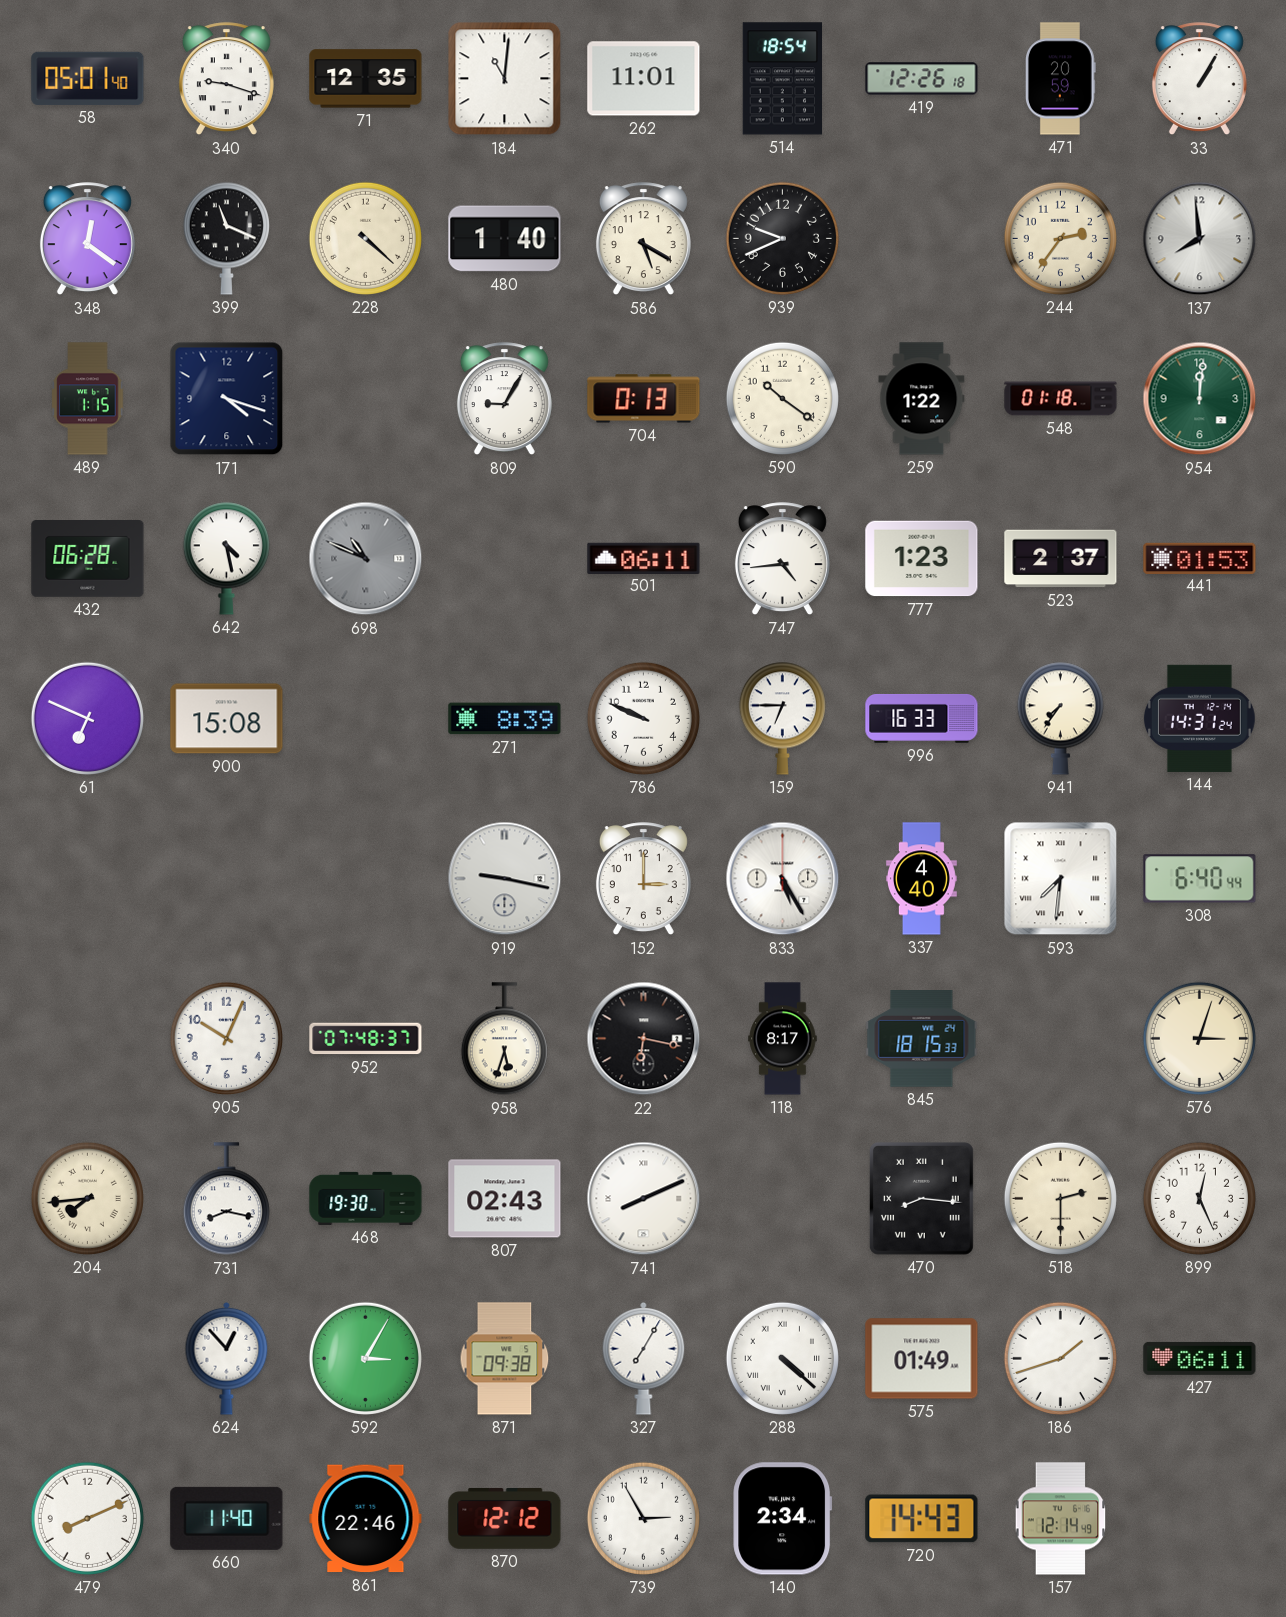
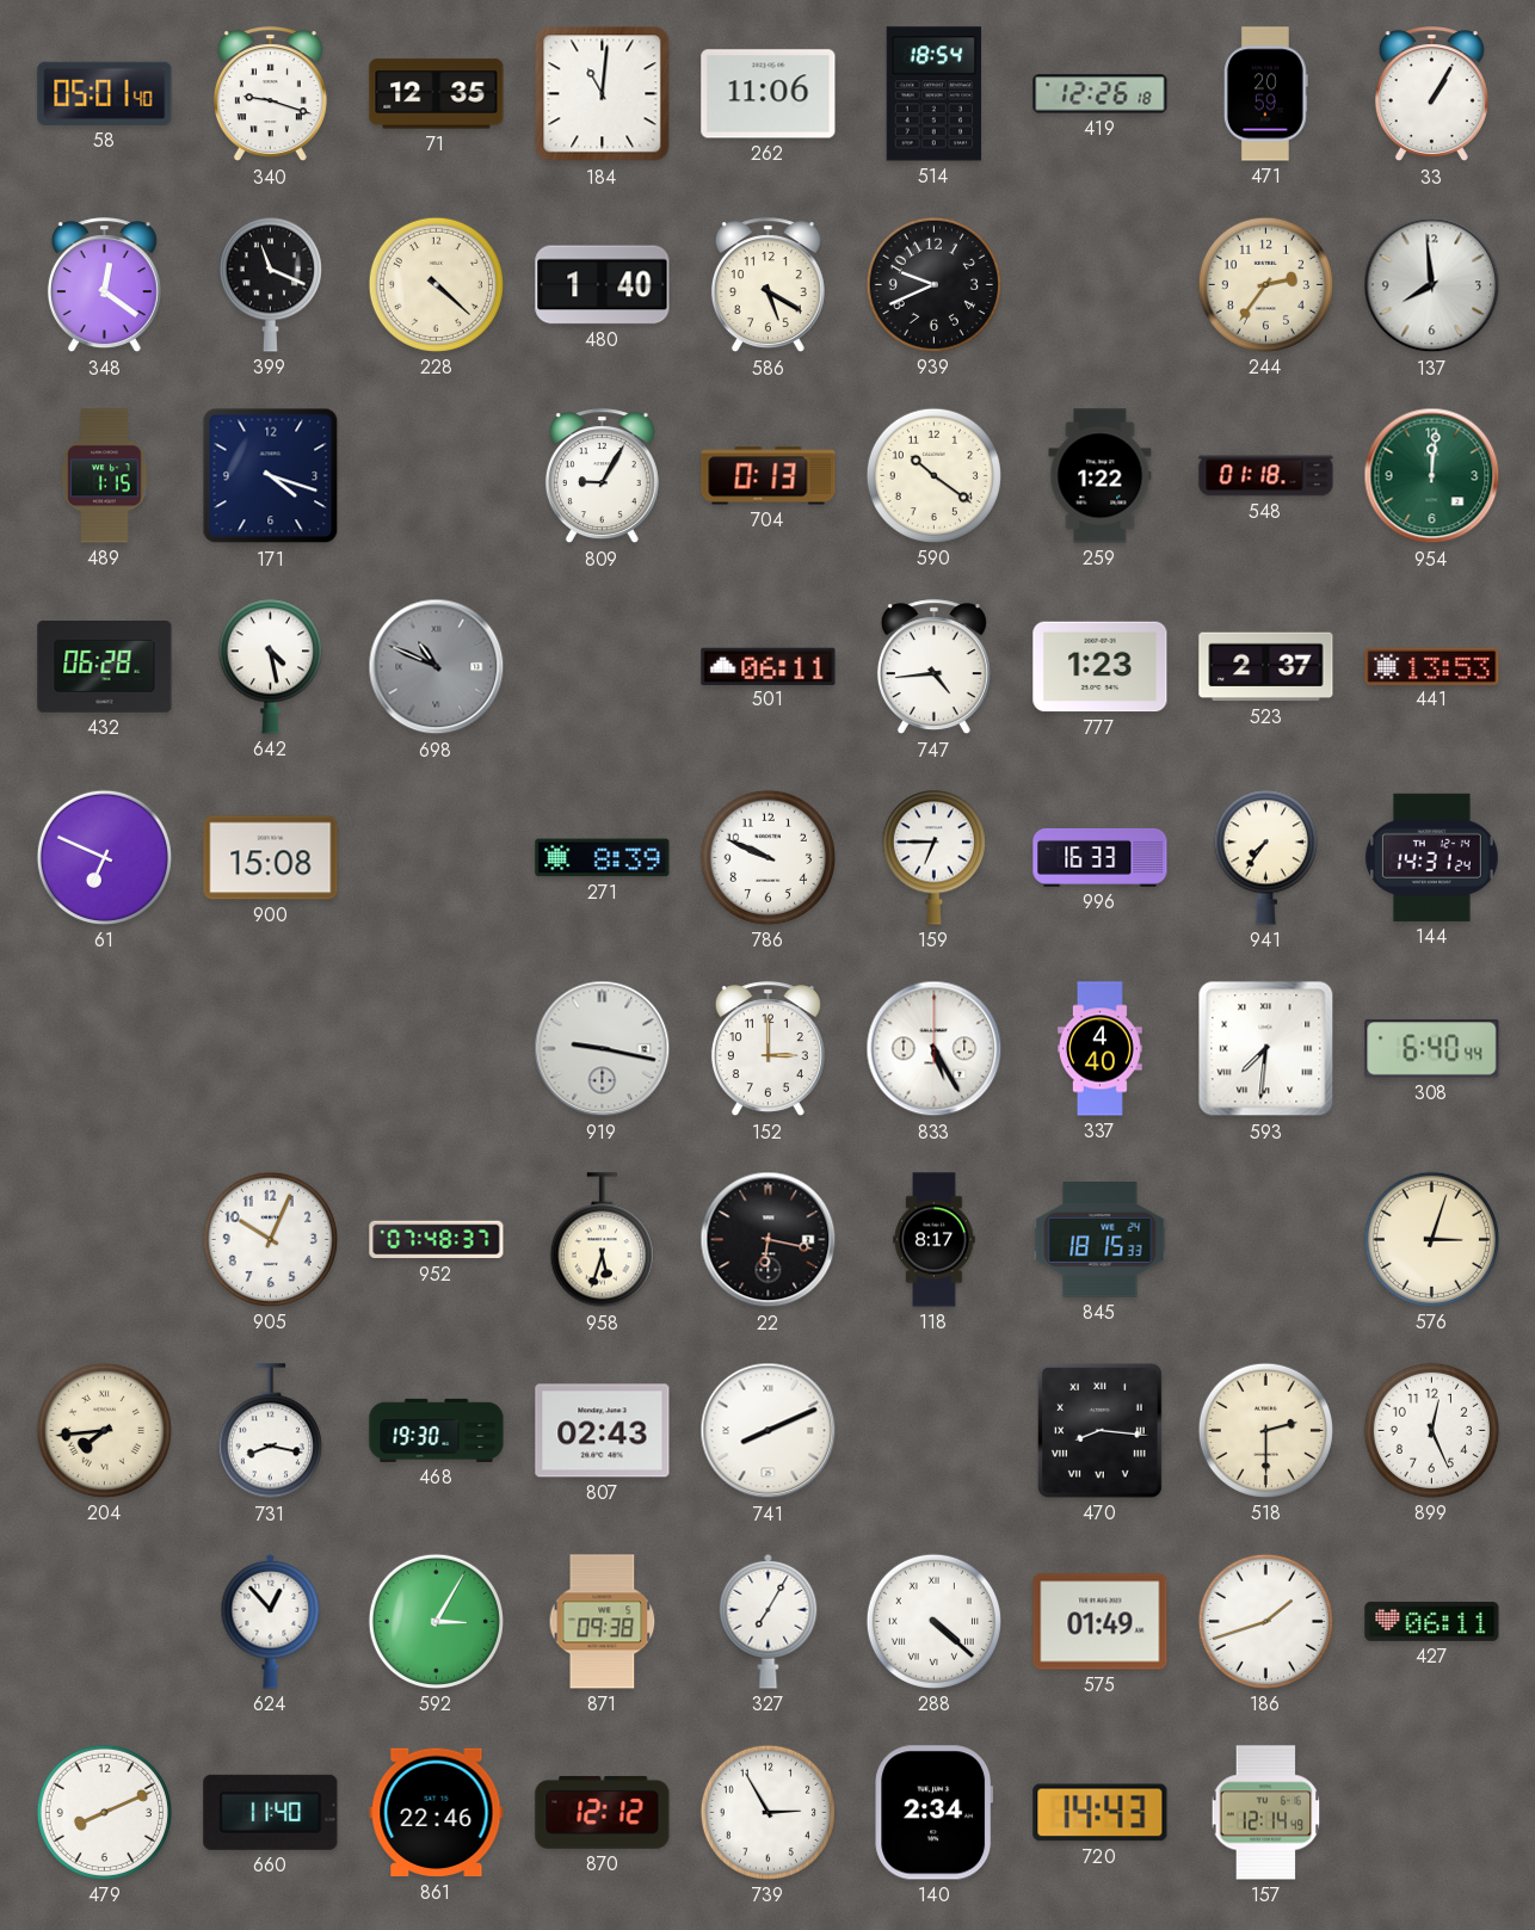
262: 11:01 -> 11:06 (769, 94)
441: 01:53 -> 13:53 (1432, 666)
